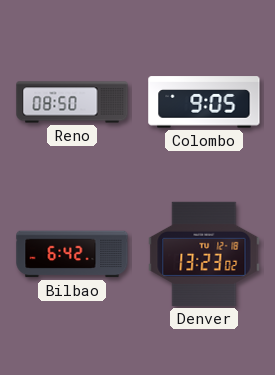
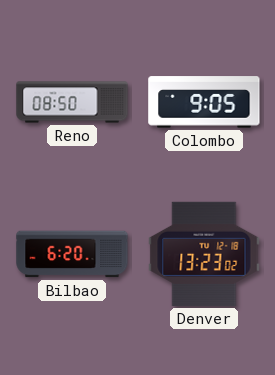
Bilbao: 6:42 -> 6:20 (72, 254)
